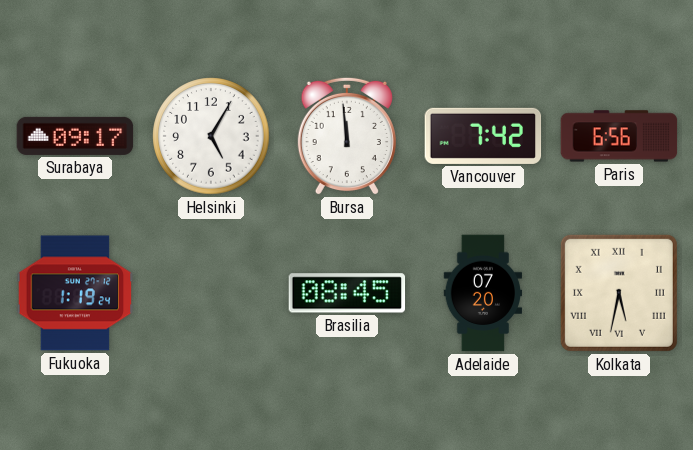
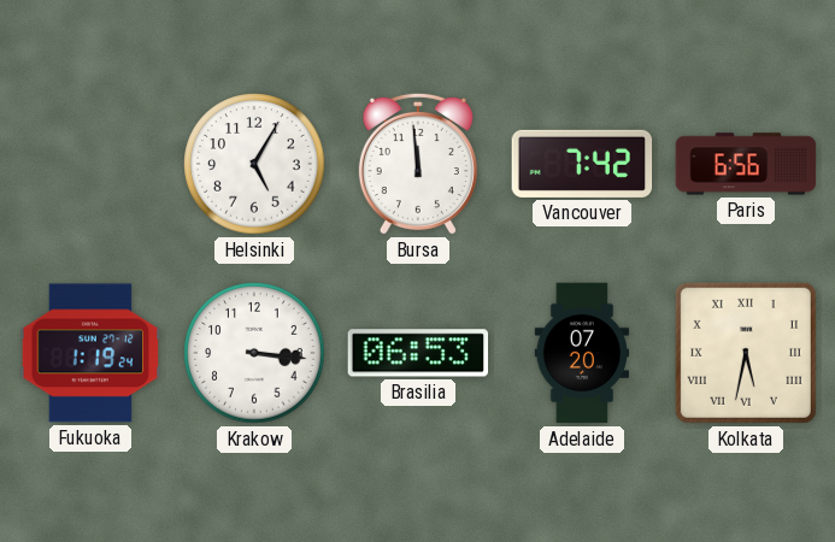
Surabaya: 09:17 -> none (75, 136)
Krakow: none -> 3:16 (254, 353)
Brasilia: 08:45 -> 06:53 (418, 353)
